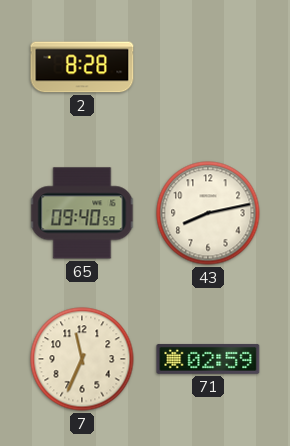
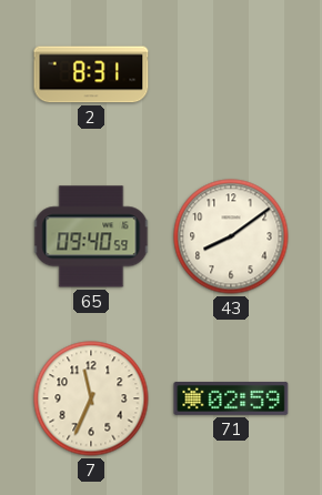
2: 8:28 -> 8:31 (91, 74)
43: 8:13 -> 8:09 (231, 236)
